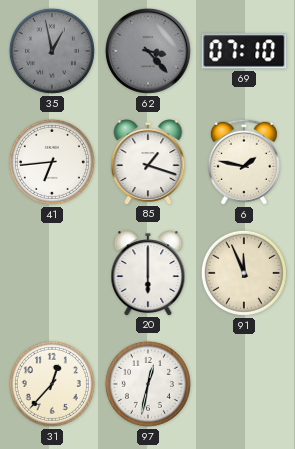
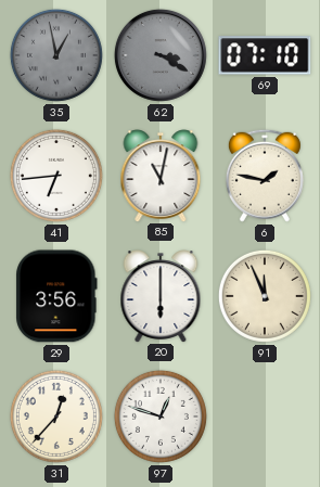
62: 3:23 -> 3:20 (161, 55)
85: 1:18 -> 11:02 (161, 176)
29: none -> 3:56 (56, 296)
97: 12:32 -> 12:48 (161, 416)
